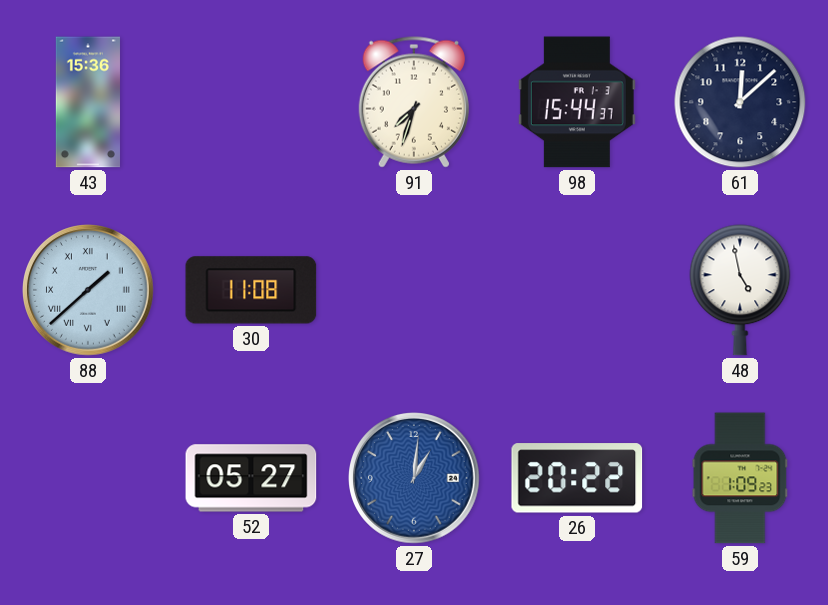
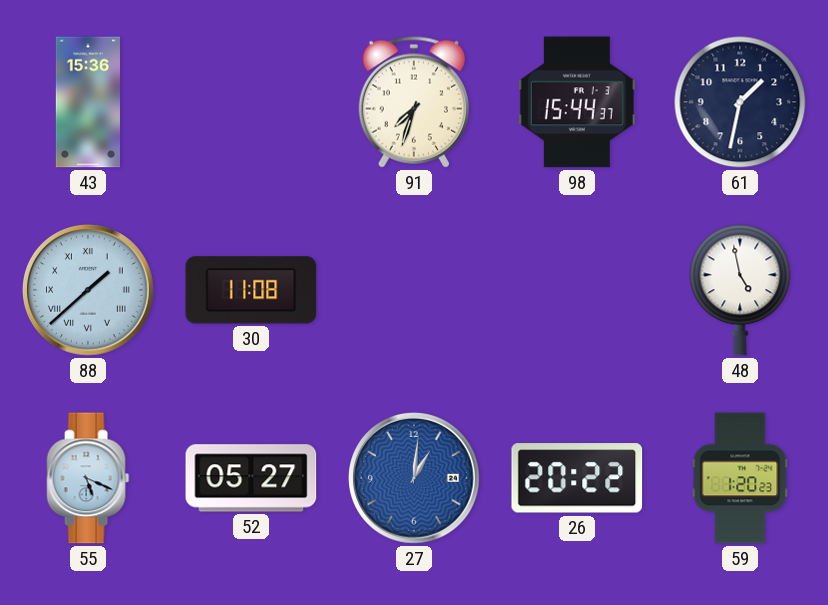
61: 12:08 -> 1:32 (740, 102)
55: none -> 5:19 (88, 478)
59: 1:09 -> 1:20 (740, 478)
